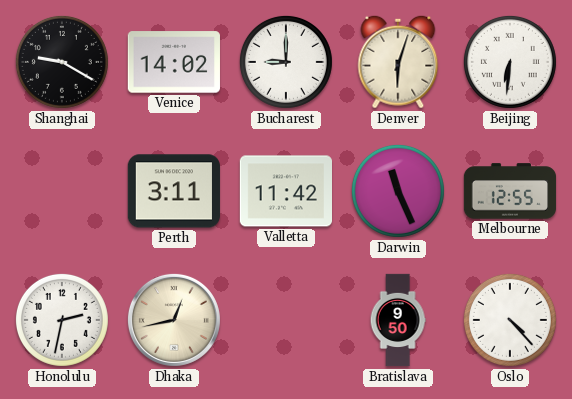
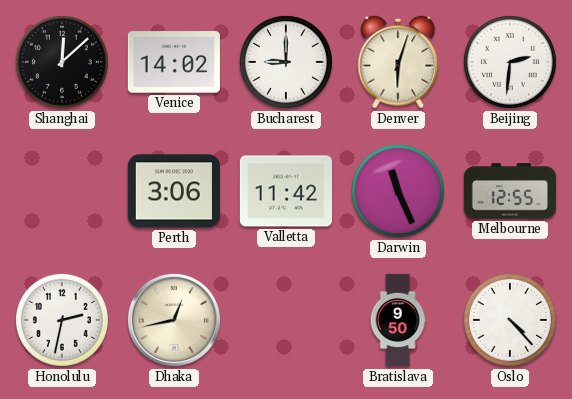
Shanghai: 9:20 -> 12:08 (62, 62)
Beijing: 6:31 -> 2:31 (510, 62)
Perth: 3:11 -> 3:06 (174, 191)
